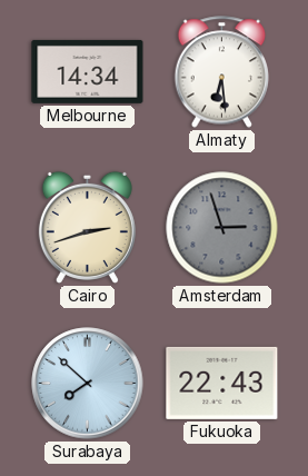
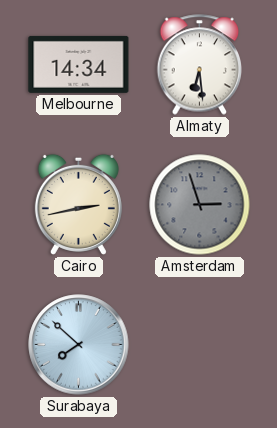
Cairo: 2:42 -> 2:43 (78, 204)
Fukuoka: 22:43 -> none (222, 383)
